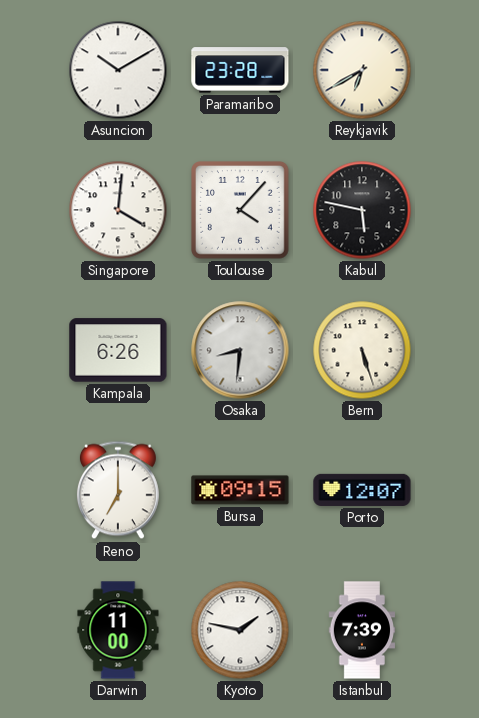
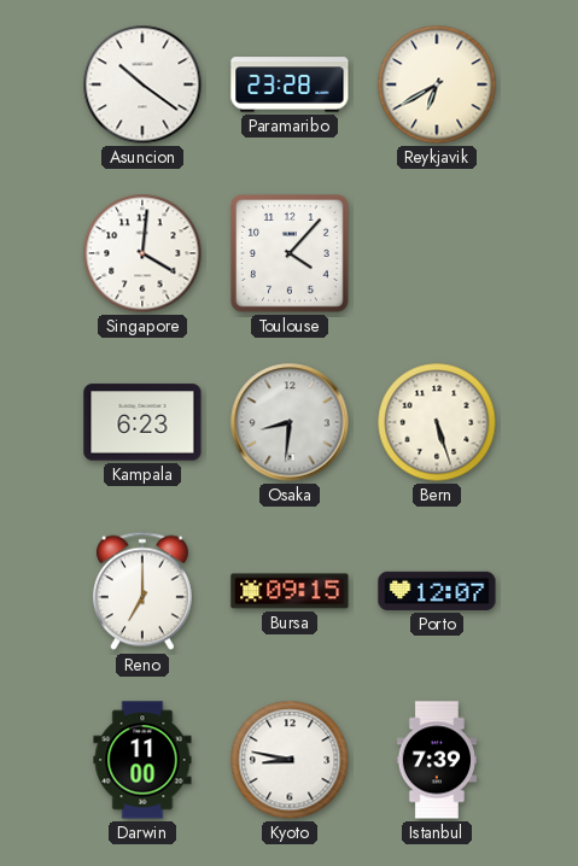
Asuncion: 10:10 -> 10:21 (142, 84)
Kabul: 5:47 -> none (362, 210)
Kampala: 6:26 -> 6:23 (142, 422)
Kyoto: 1:47 -> 8:47 (290, 760)
